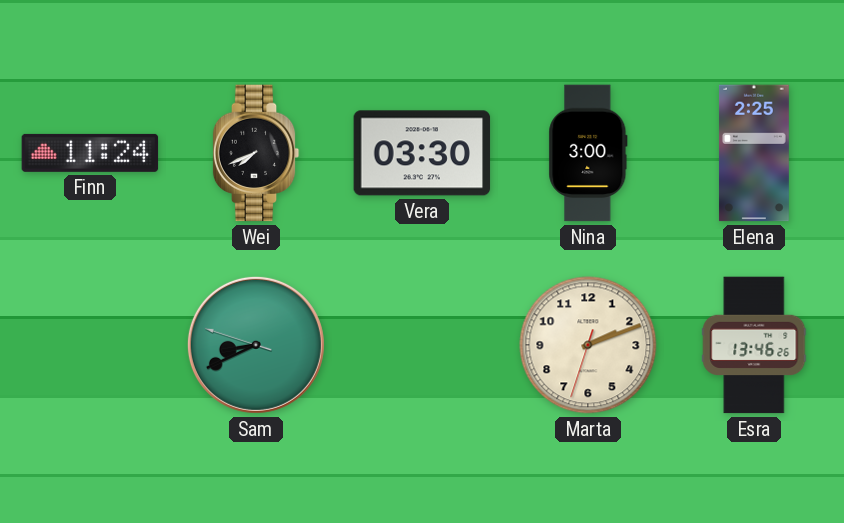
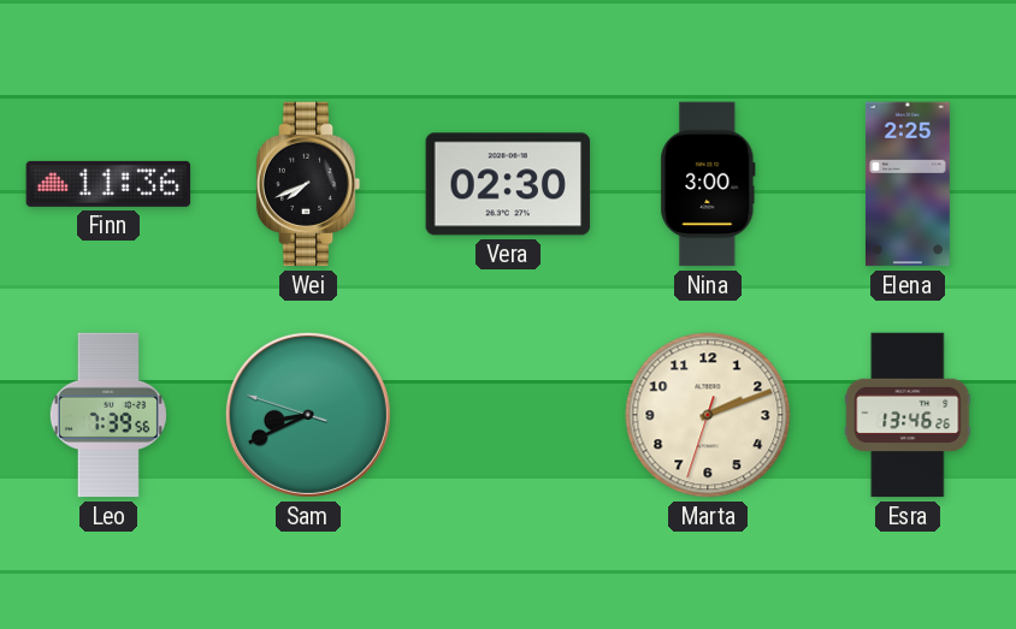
Finn: 11:24 -> 11:36 (108, 184)
Vera: 03:30 -> 02:30 (508, 184)
Leo: none -> 7:39 (108, 415)
